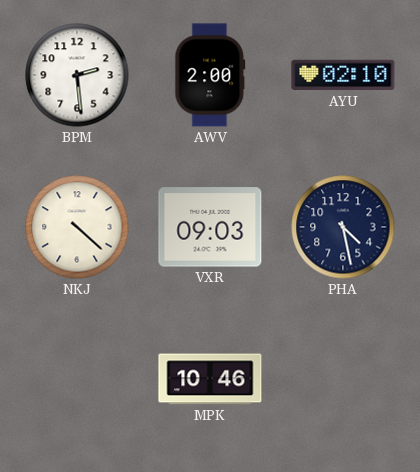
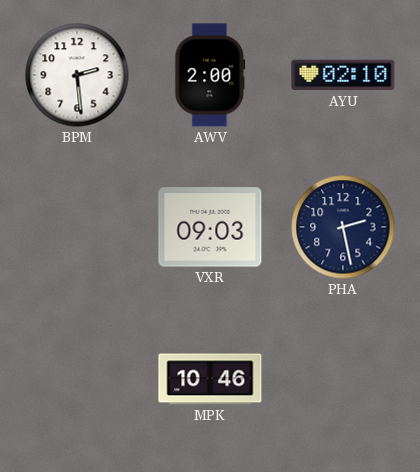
NKJ: 4:22 -> none (77, 227)
PHA: 4:28 -> 2:28 (343, 227)
